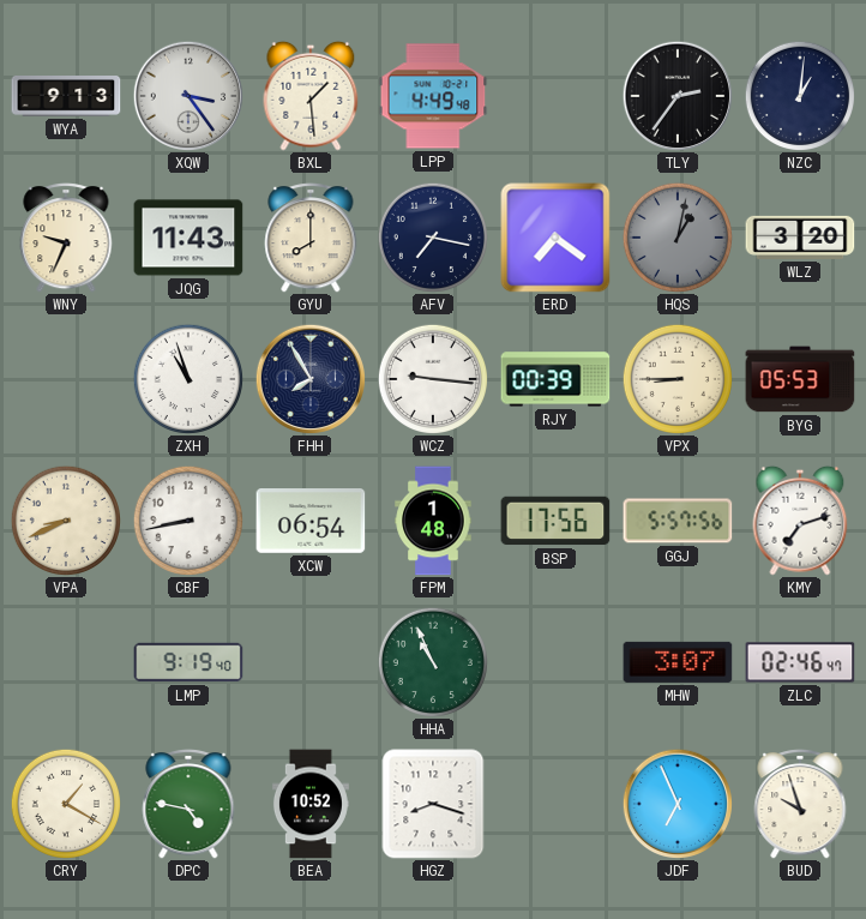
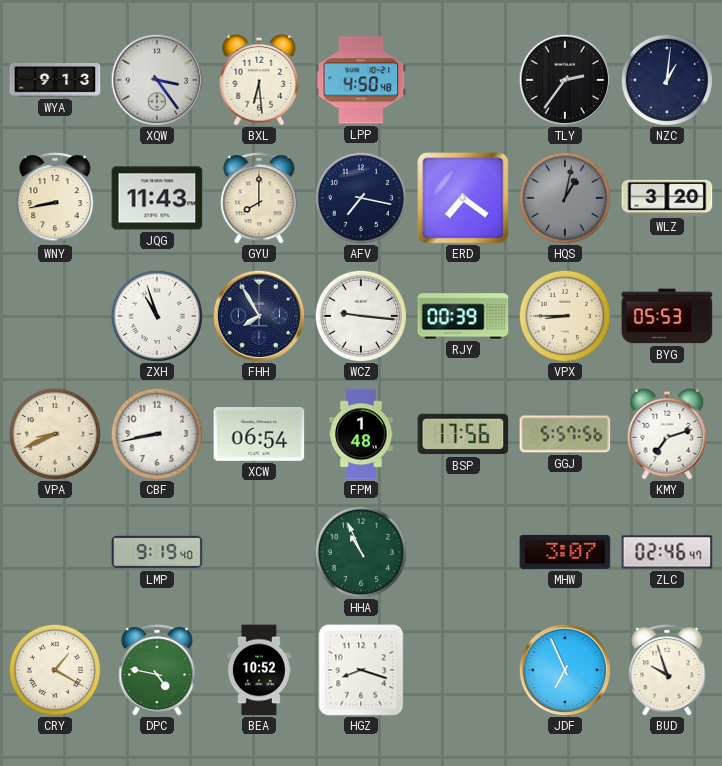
BXL: 1:29 -> 6:29 (259, 80)
LPP: 4:49 -> 4:50 (361, 80)
WNY: 9:34 -> 8:43 (55, 199)
